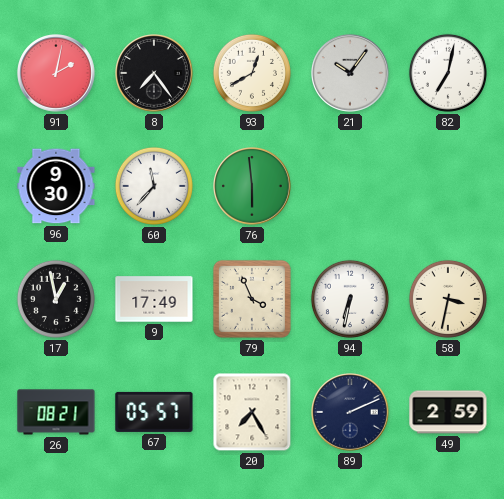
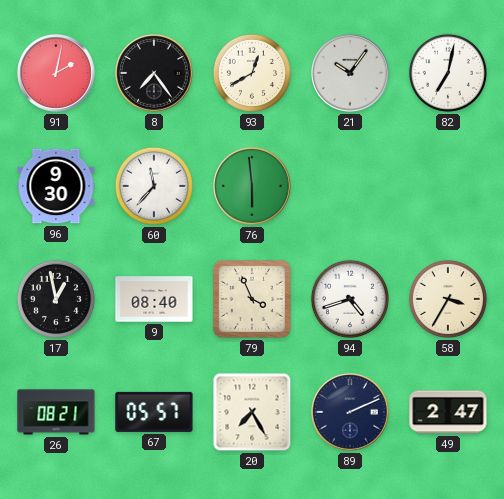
9: 17:49 -> 08:40 (154, 299)
94: 6:32 -> 4:42 (350, 299)
58: 3:32 -> 3:35 (448, 299)
49: 2:59 -> 2:47 (448, 412)
